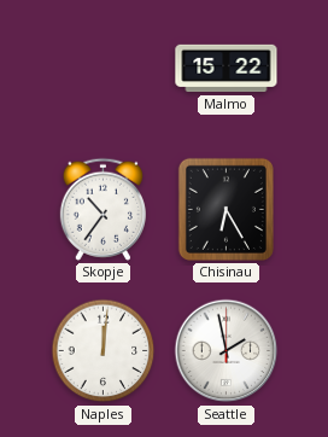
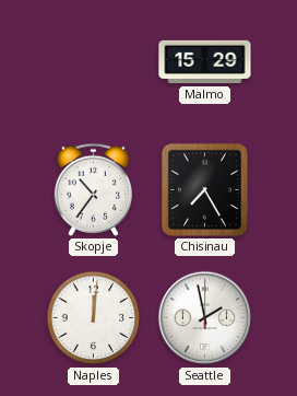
Malmo: 15:22 -> 15:29 (205, 62)
Chisinau: 6:25 -> 7:25 (204, 189)
